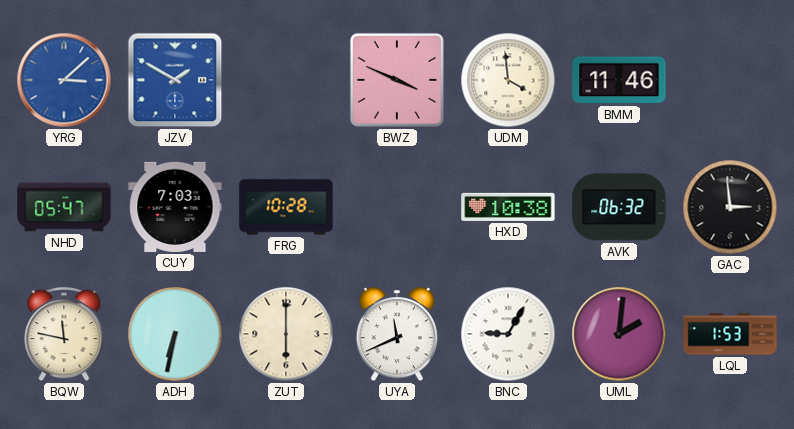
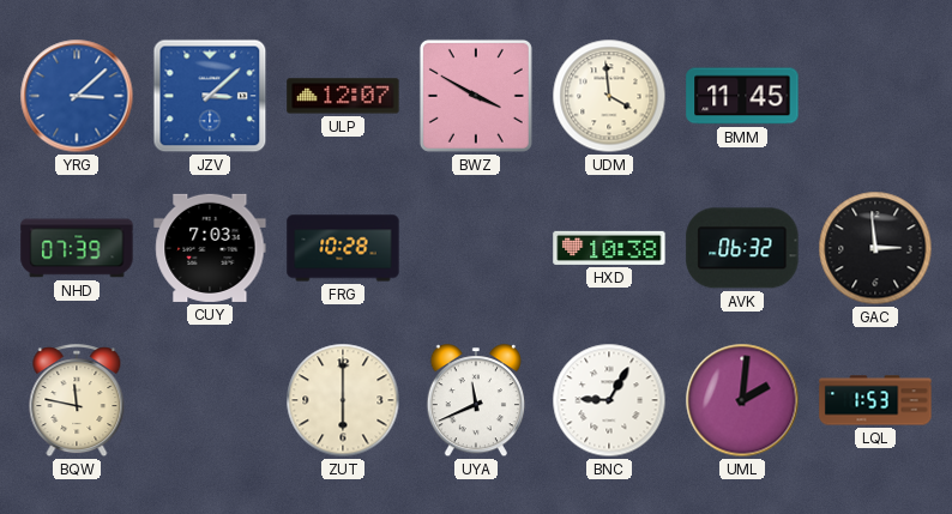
JZV: 1:50 -> 3:08 (210, 96)
ULP: none -> 12:07 (343, 96)
BWZ: 3:49 -> 3:50 (476, 96)
BMM: 11:46 -> 11:45 (742, 96)
NHD: 05:47 -> 07:39 (77, 248)
ADH: 6:32 -> none (175, 334)
